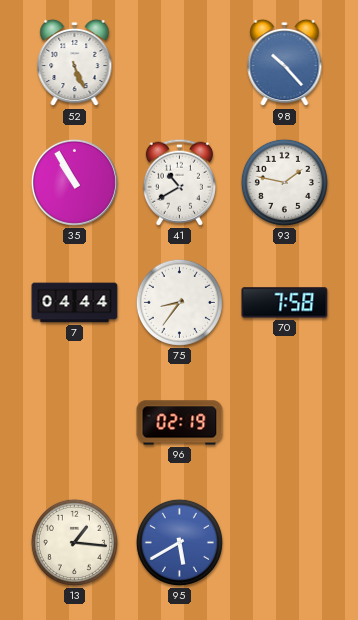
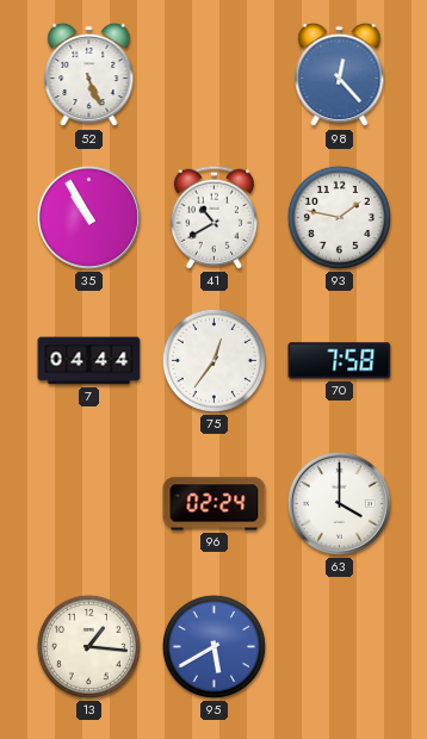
98: 10:23 -> 12:23 (340, 75)
75: 8:36 -> 12:36 (213, 360)
96: 02:19 -> 02:24 (215, 504)
63: none -> 4:00 (339, 503)
